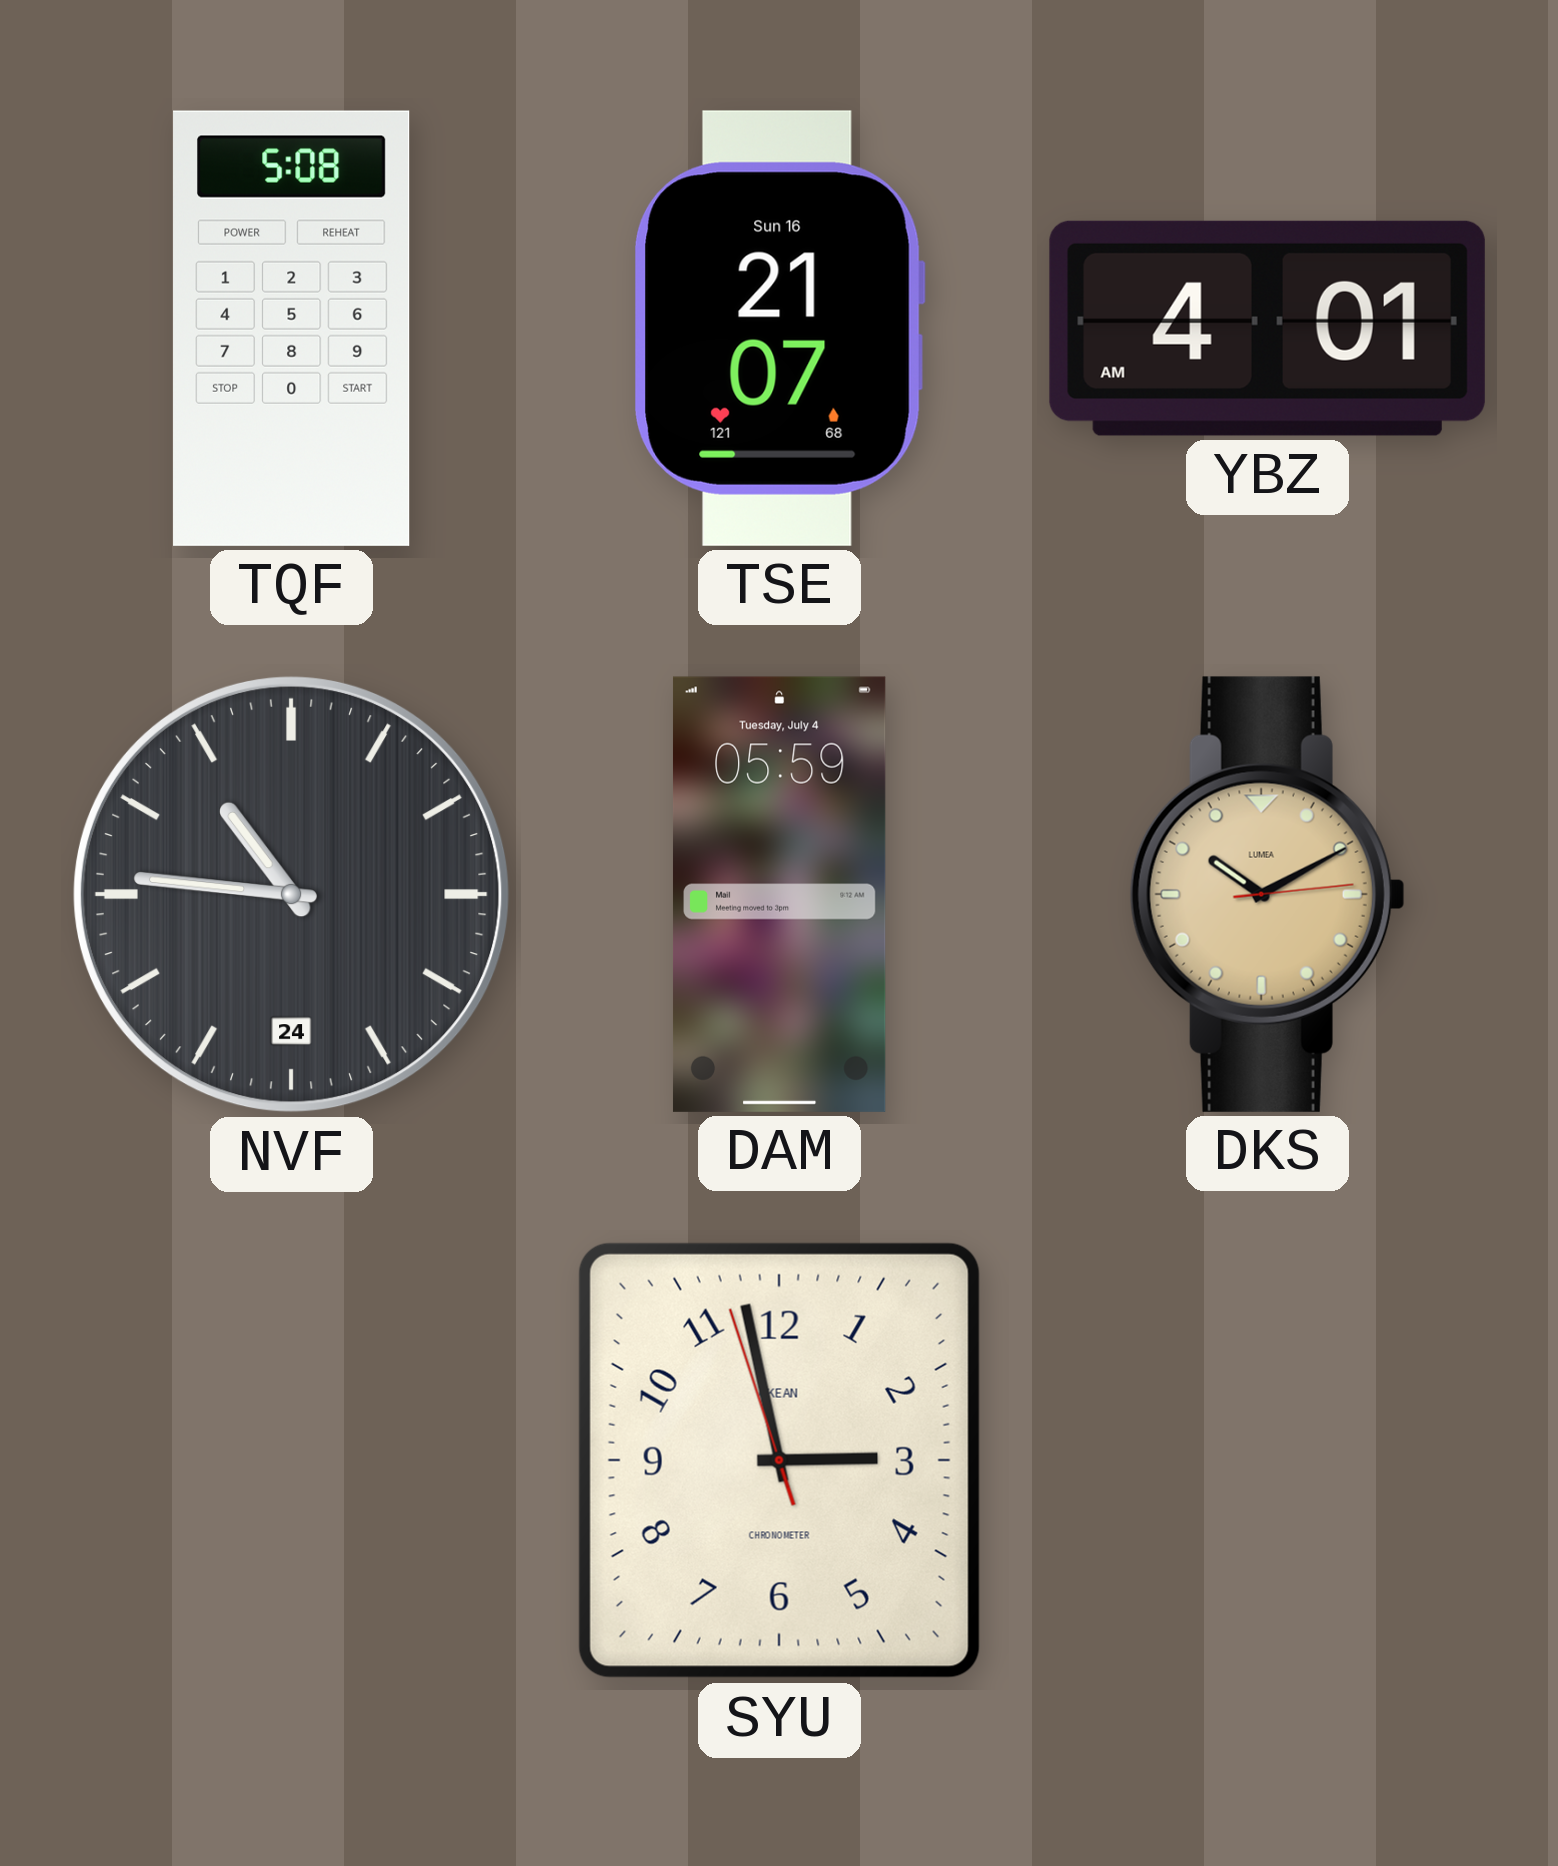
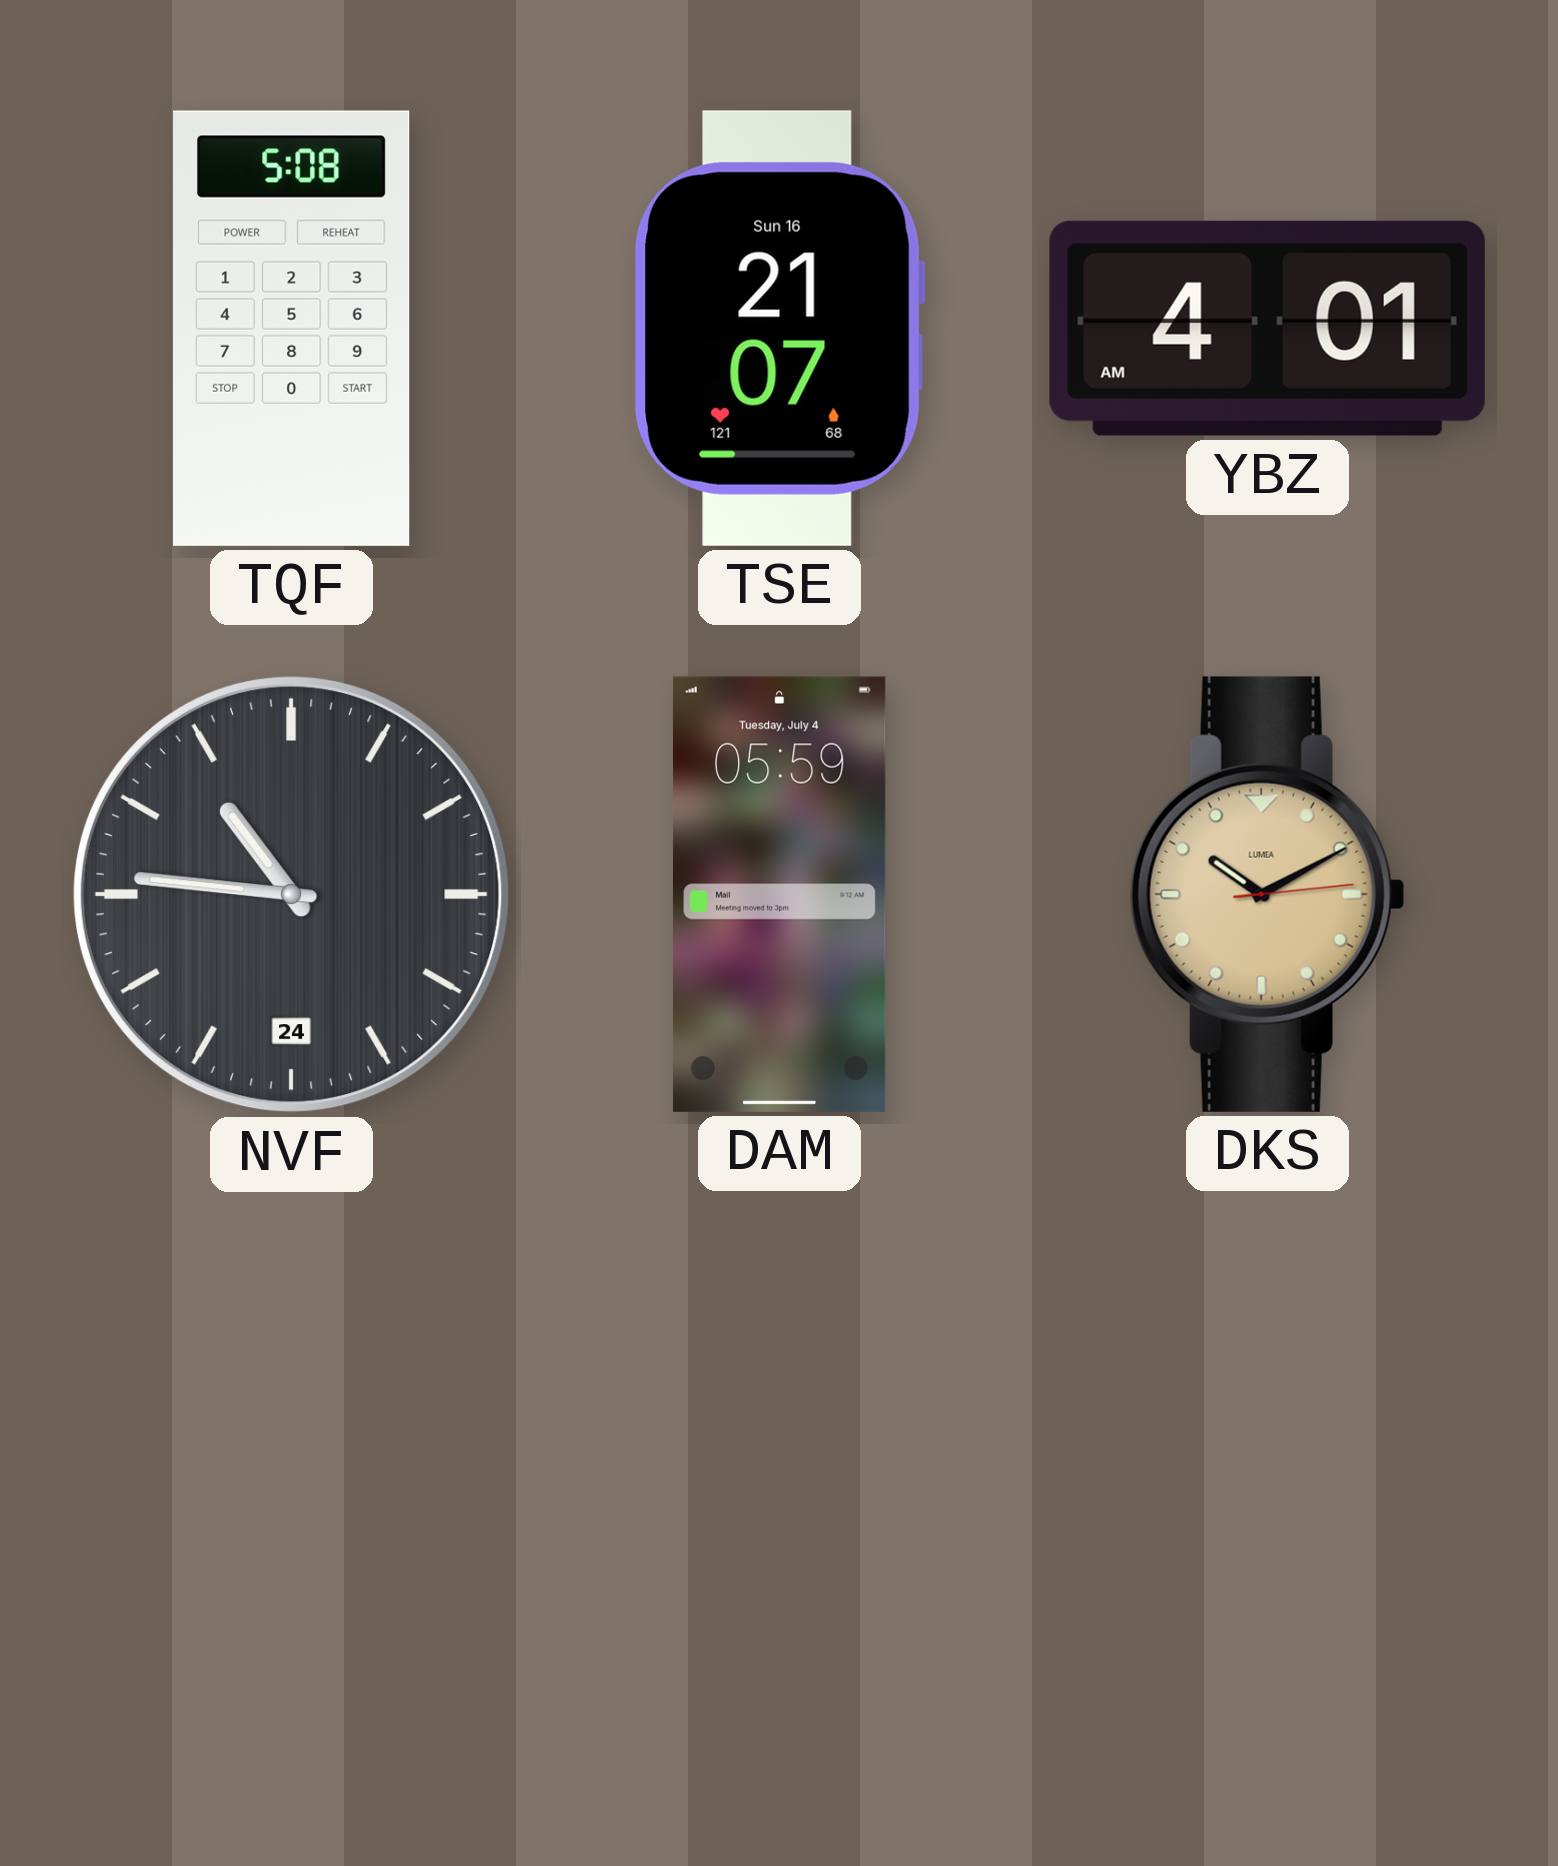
SYU: 2:57 -> none (779, 1460)
